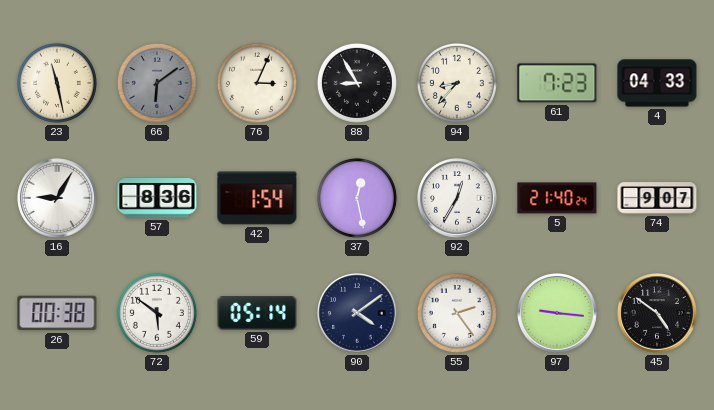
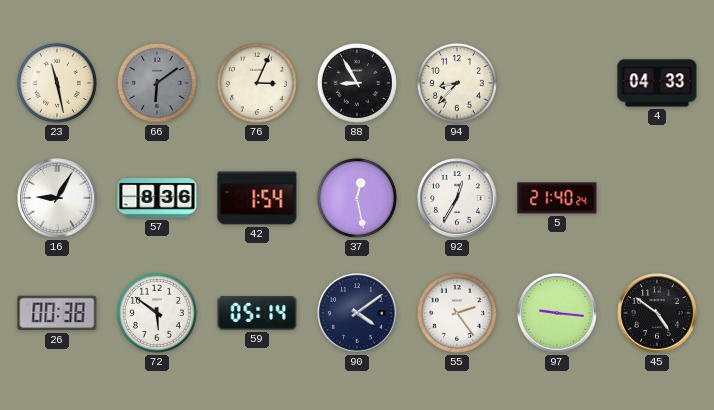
61: 7:23 -> none (557, 83)
74: 9:07 -> none (657, 198)
